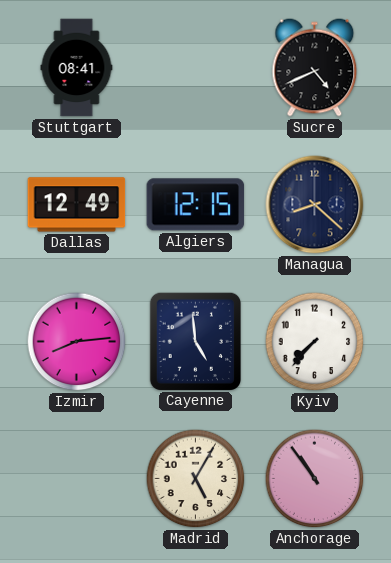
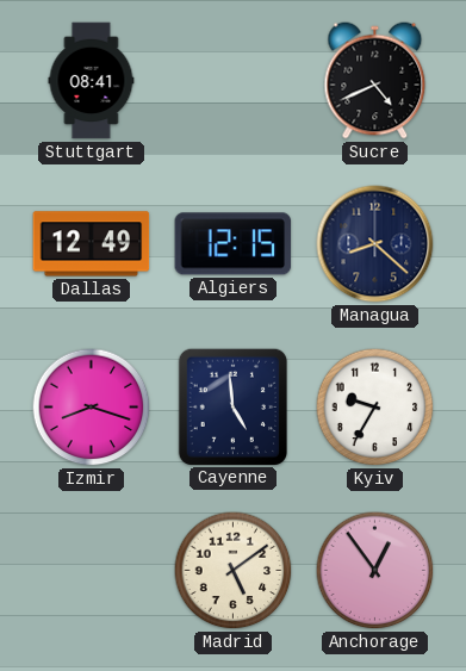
Izmir: 8:14 -> 8:18 (92, 408)
Kyiv: 7:37 -> 9:35 (375, 408)
Madrid: 5:05 -> 5:09 (234, 571)
Anchorage: 10:54 -> 12:54 (375, 571)
